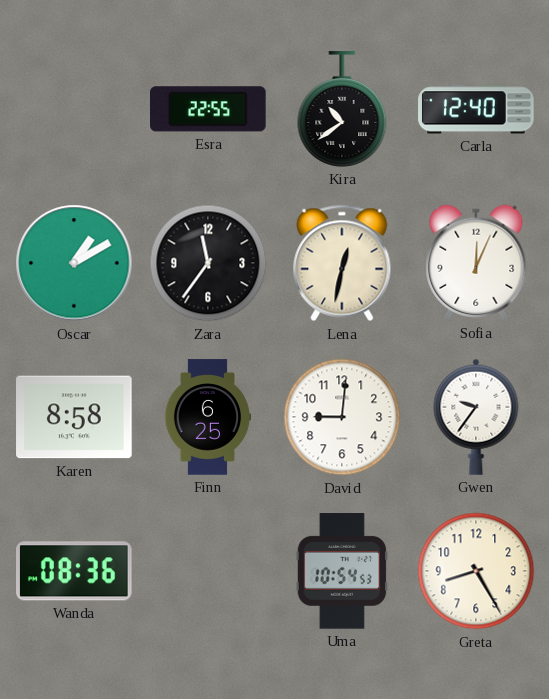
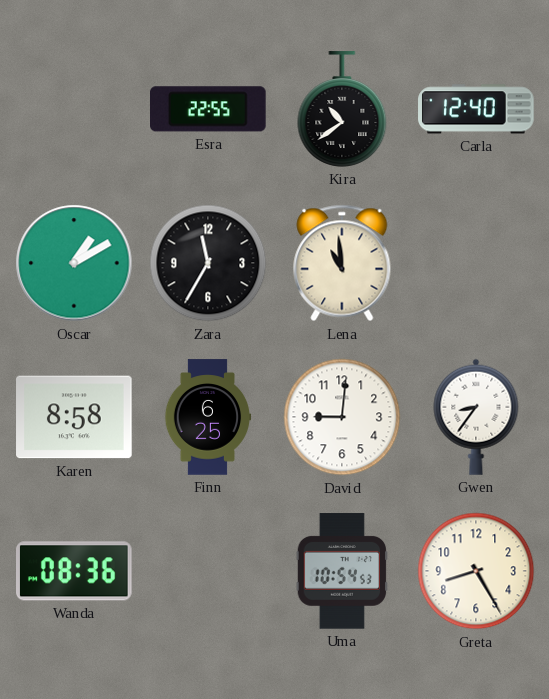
Zara: 11:36 -> 11:35 (208, 263)
Lena: 12:32 -> 10:59 (342, 263)
Sofia: 12:04 -> none (476, 263)
Gwen: 9:36 -> 8:36 (476, 417)
